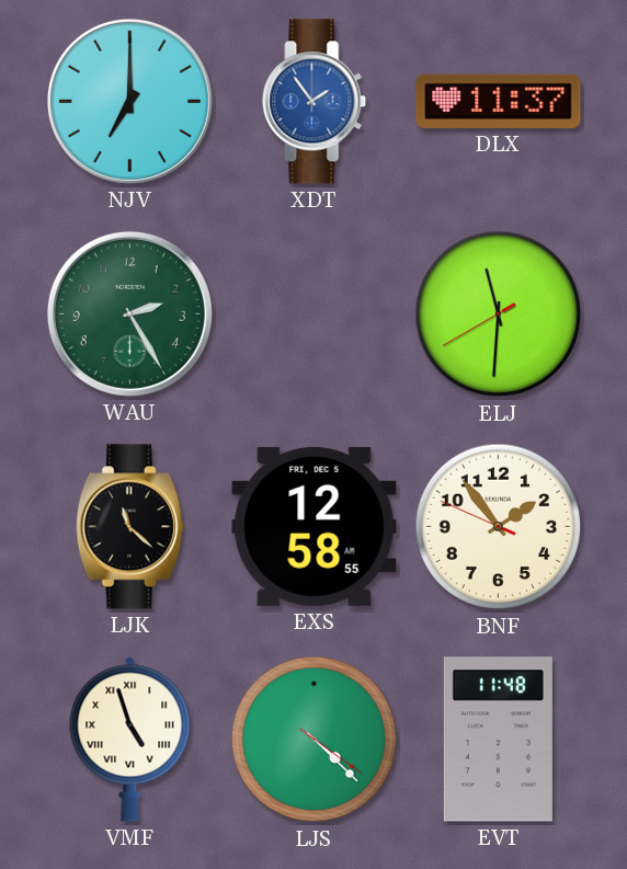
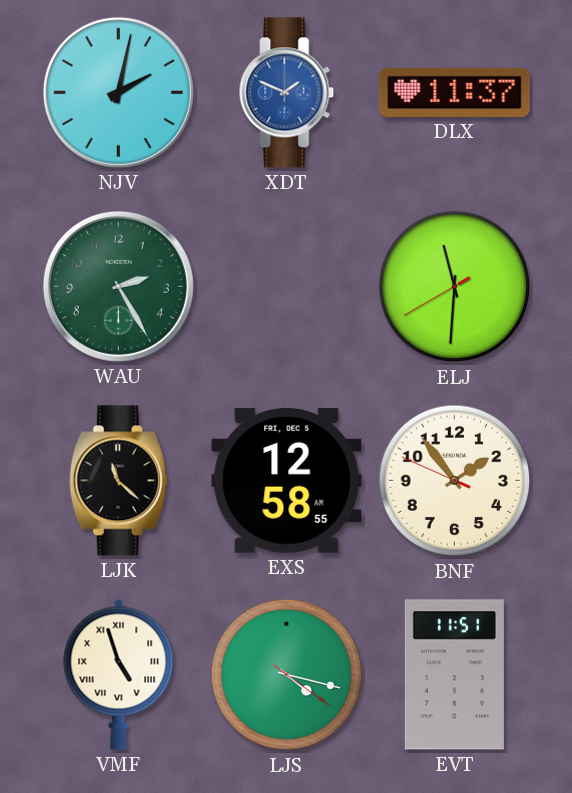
NJV: 7:00 -> 2:02 (118, 92)
XDT: 1:54 -> 1:49 (287, 93)
LJS: 4:22 -> 4:17 (287, 675)
EVT: 11:48 -> 11:51 (454, 675)
